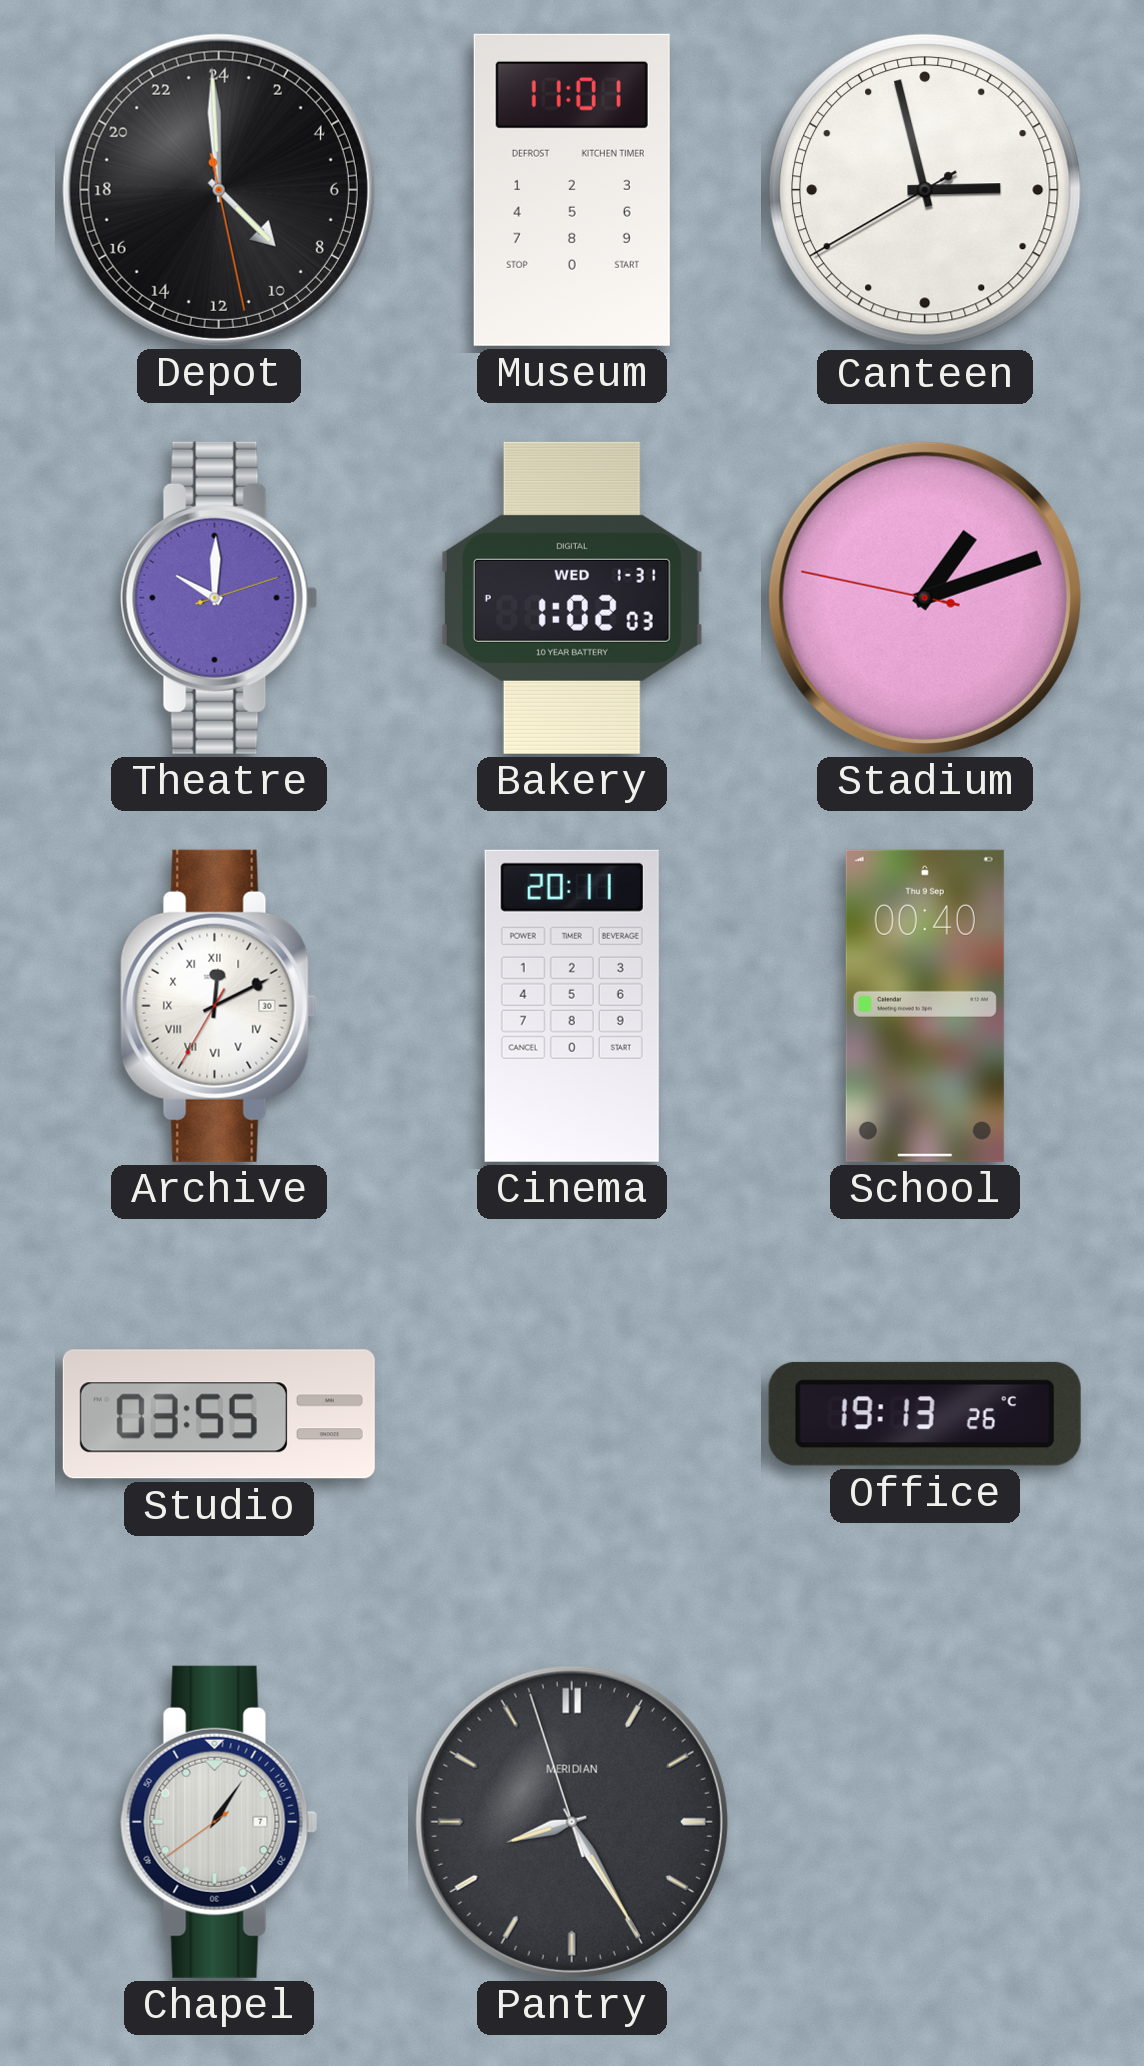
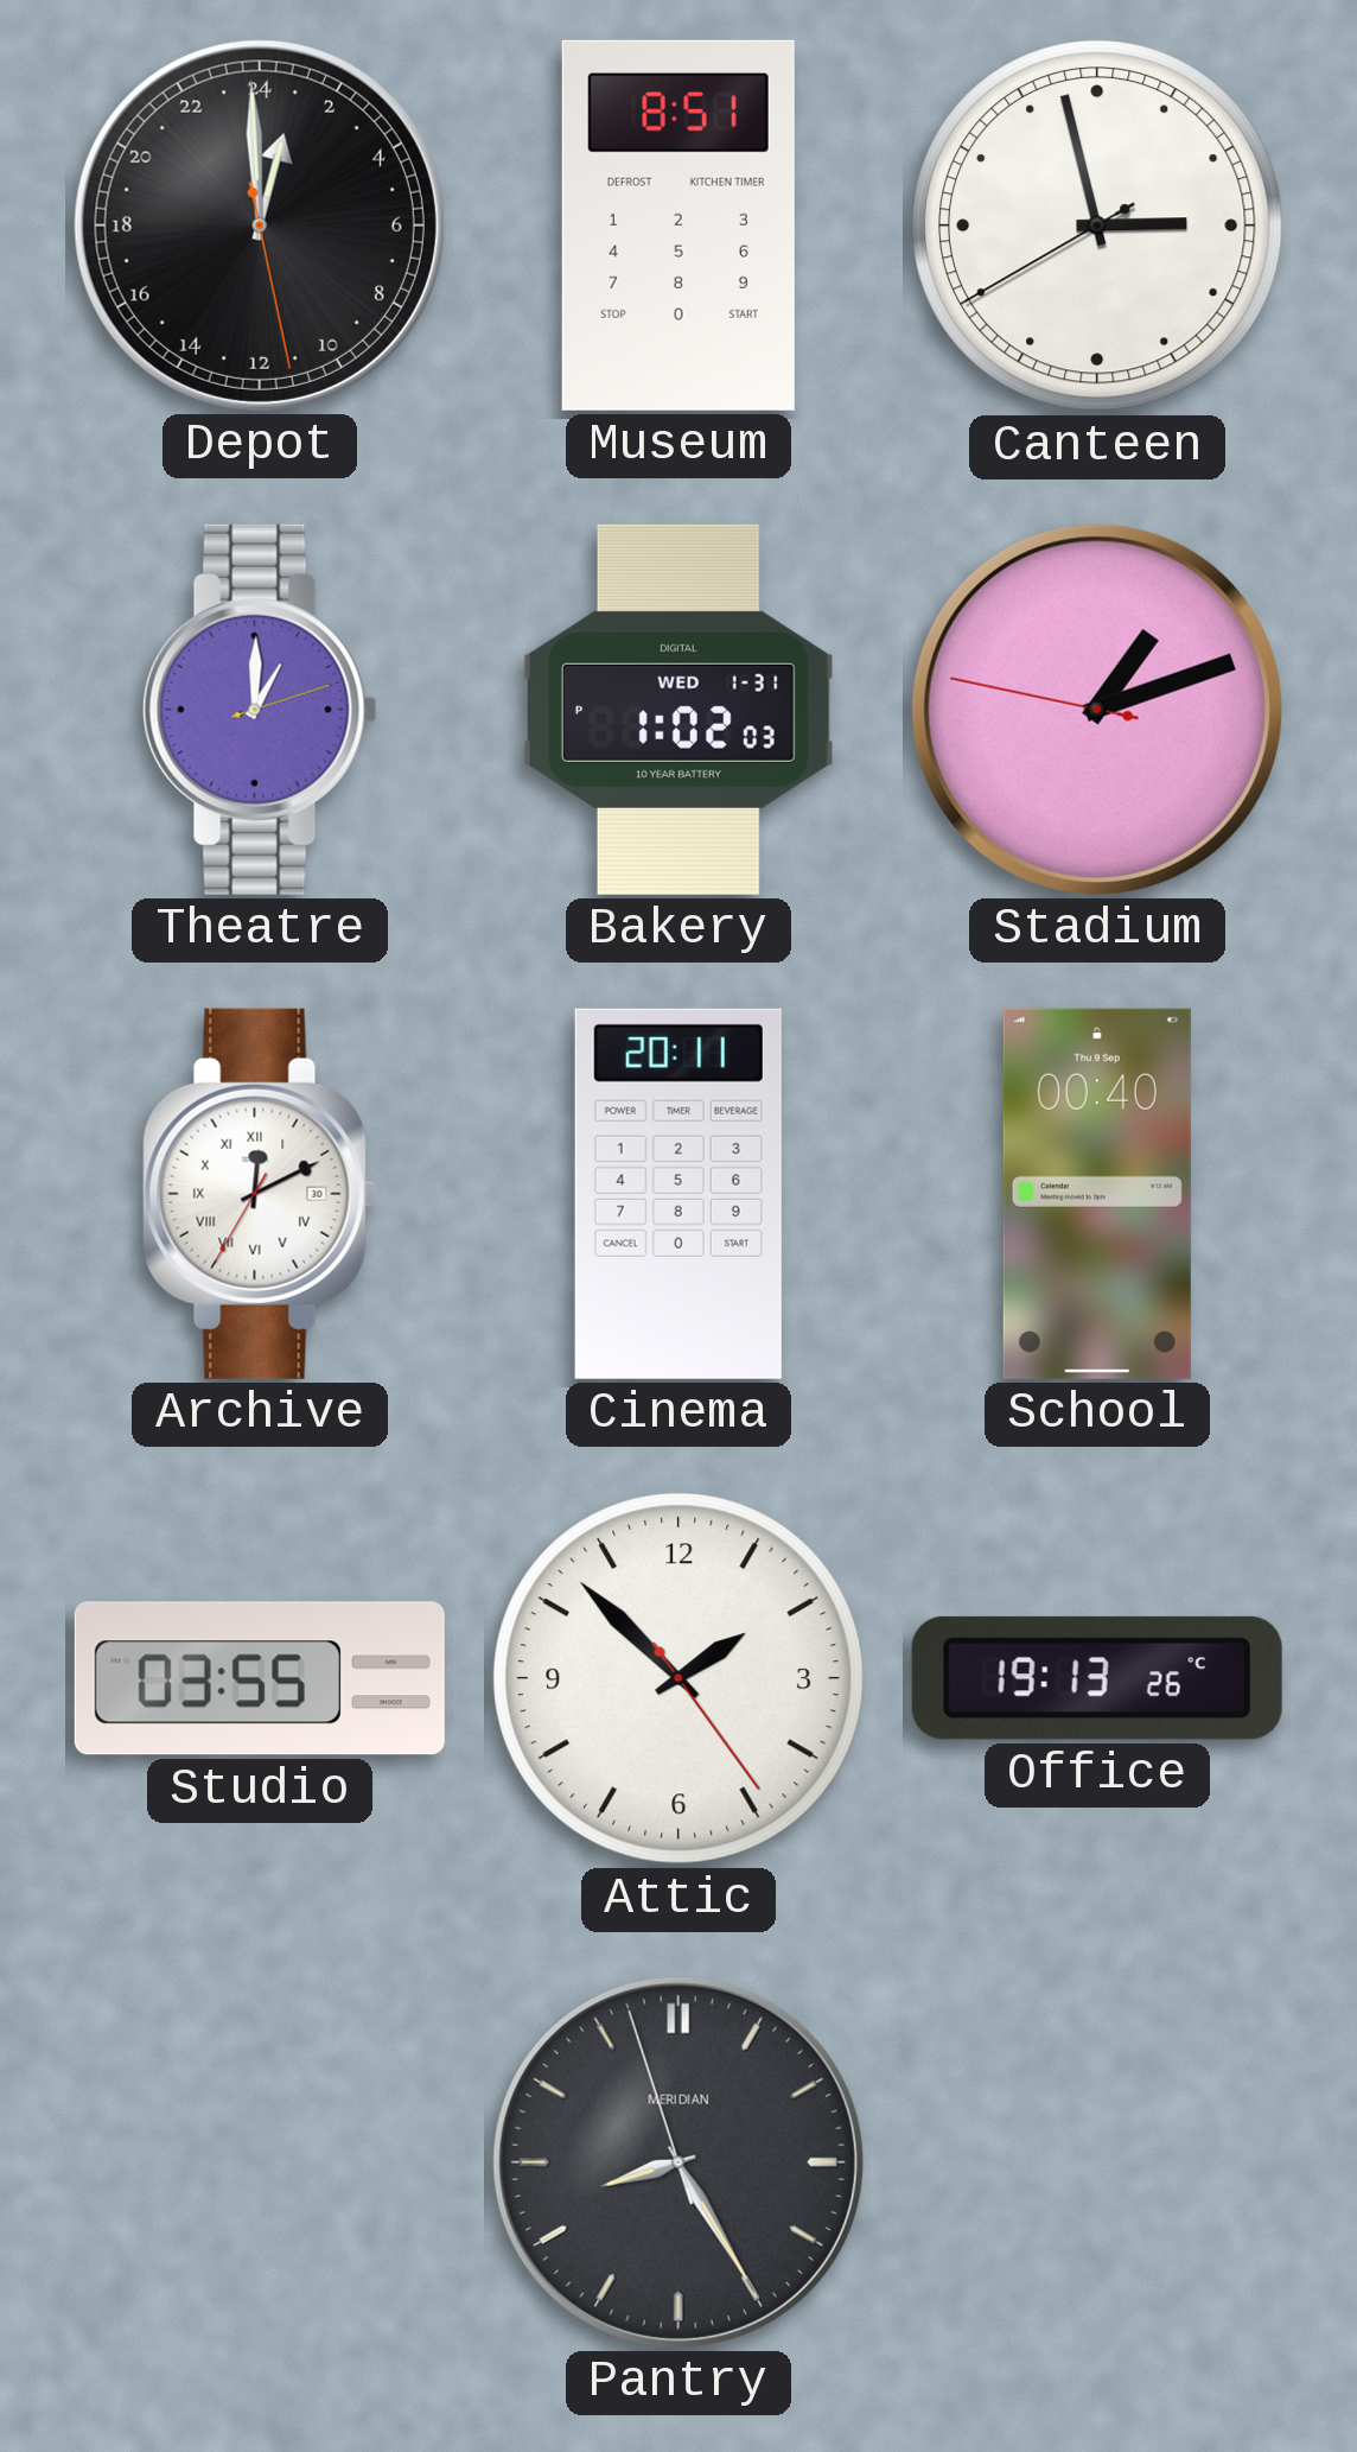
Depot: 8:59 -> 0:59 (260, 225)
Museum: 11:01 -> 8:51 (678, 225)
Theatre: 10:00 -> 1:00 (260, 710)
Attic: none -> 1:52 (678, 1678)
Chapel: 1:05 -> none (219, 1822)
